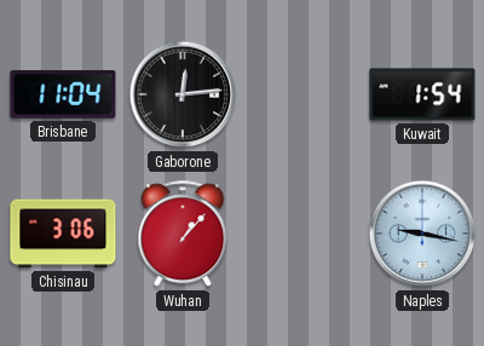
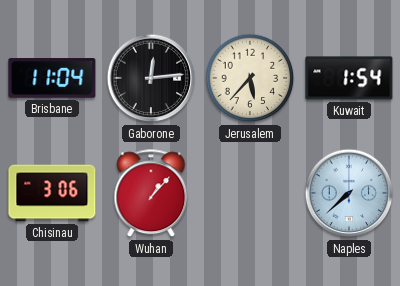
Jerusalem: none -> 5:37 (250, 78)
Naples: 9:17 -> 7:38 (349, 193)
